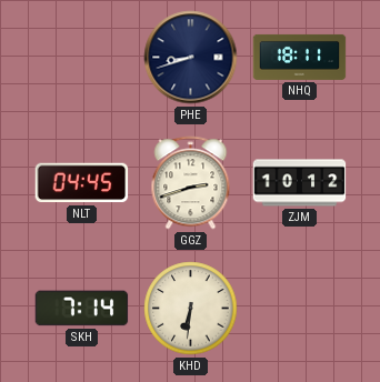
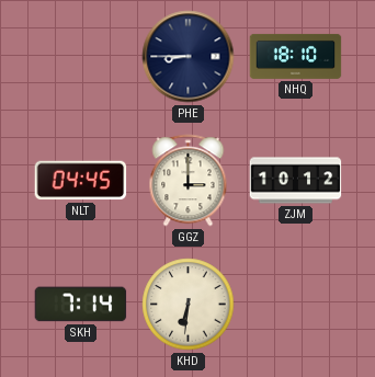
PHE: 8:42 -> 8:45 (189, 57)
NHQ: 18:11 -> 18:10 (296, 56)
GGZ: 2:42 -> 3:00 (189, 181)
